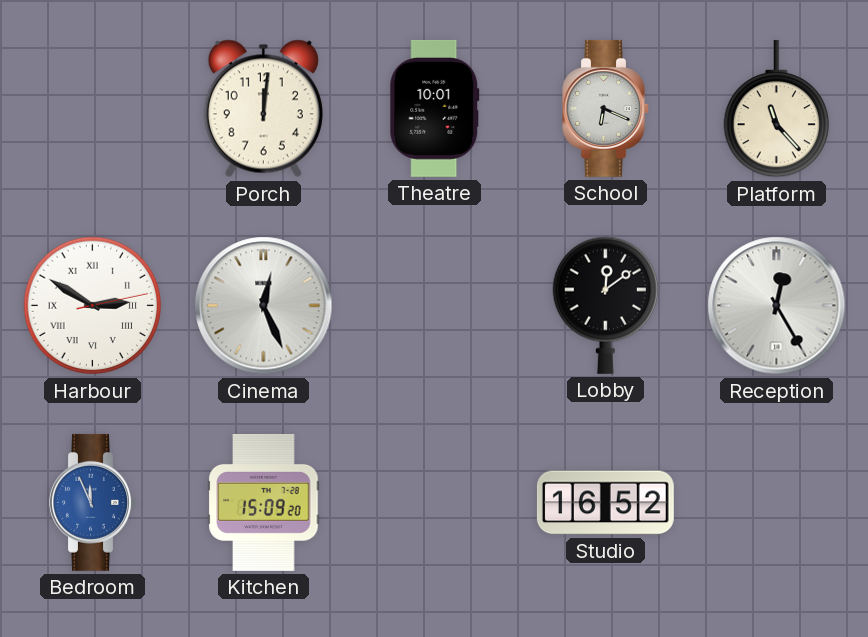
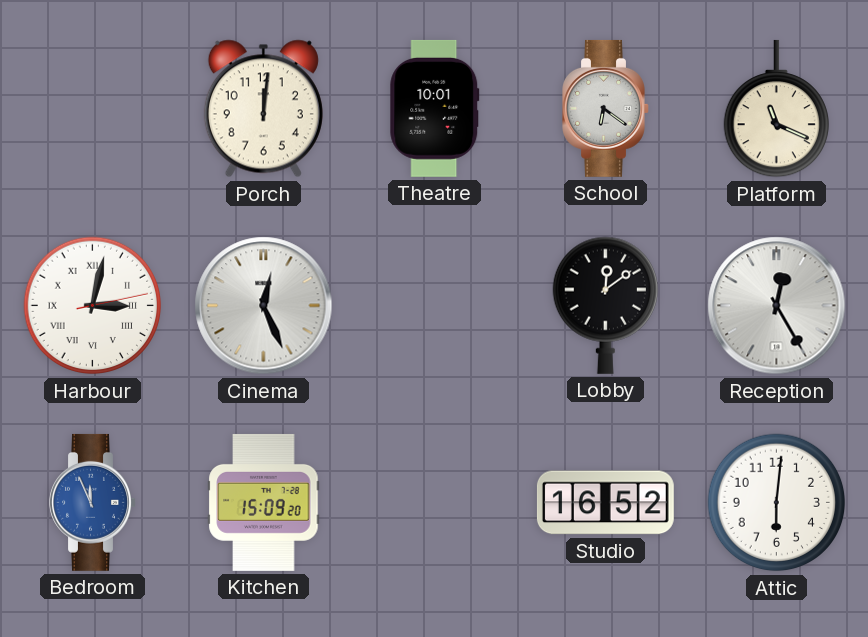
School: 6:19 -> 6:21 (606, 108)
Platform: 11:23 -> 11:19 (776, 109)
Harbour: 2:50 -> 3:02 (93, 306)
Attic: none -> 6:01 (777, 503)
